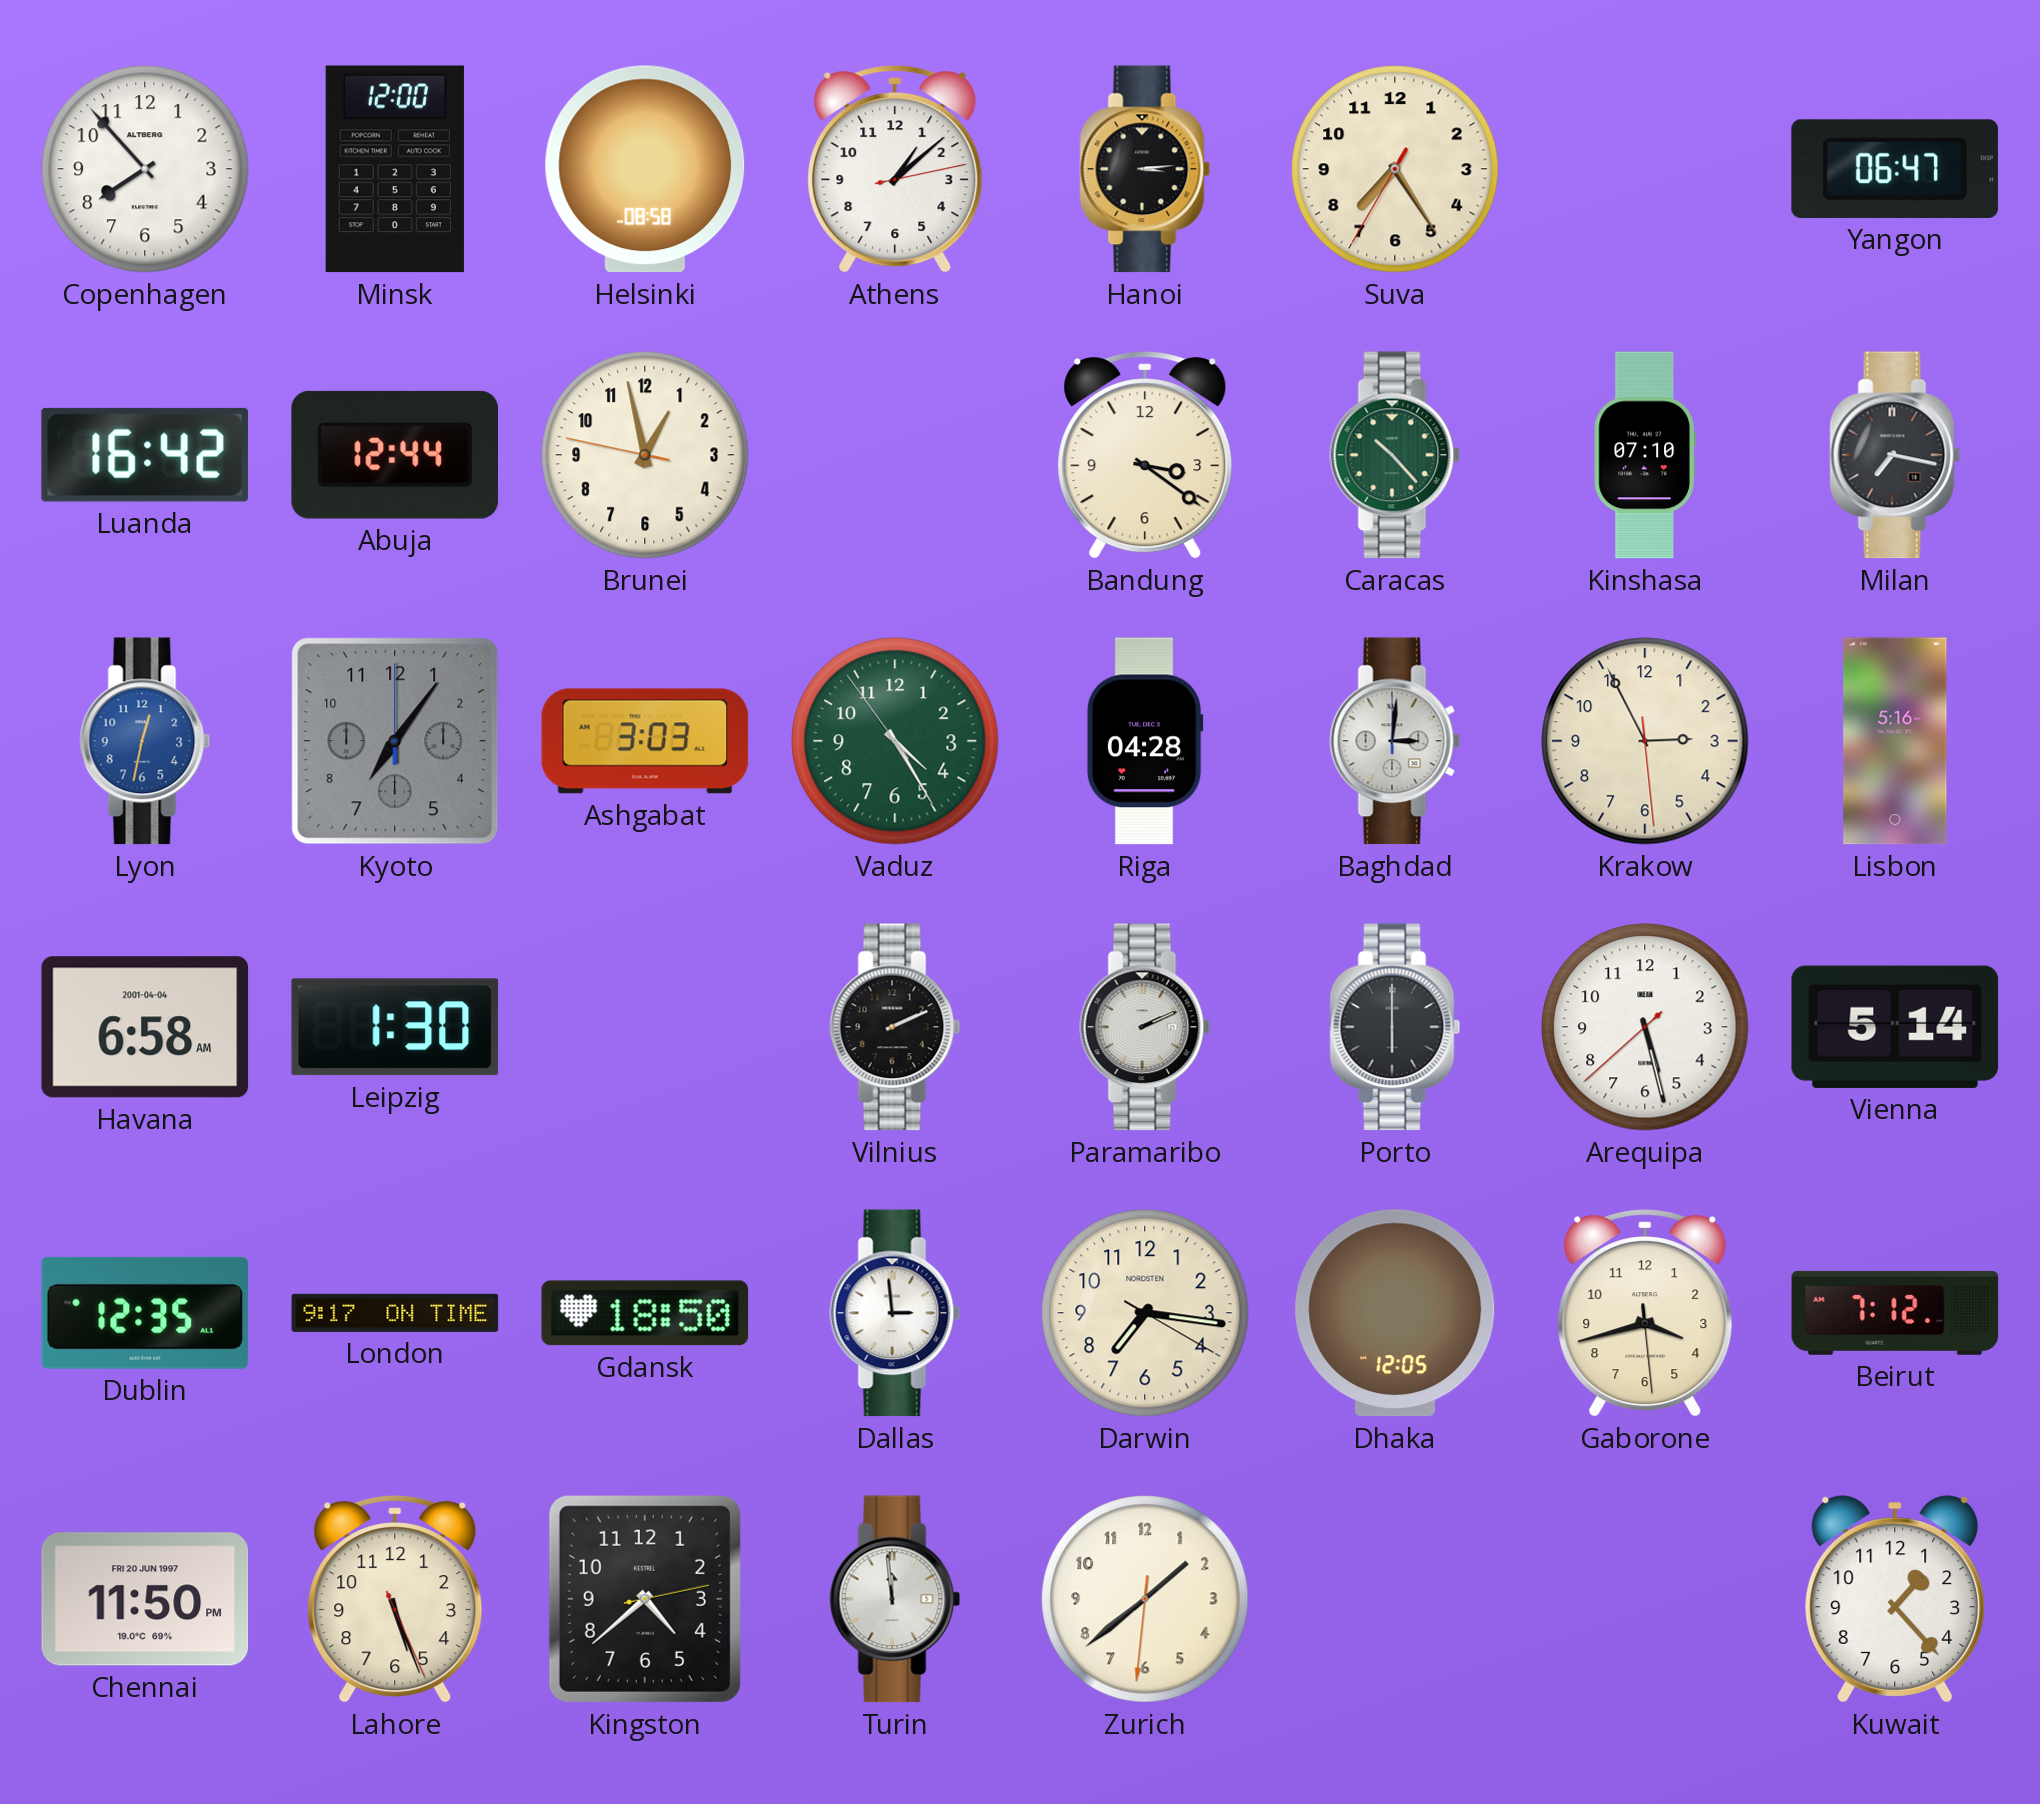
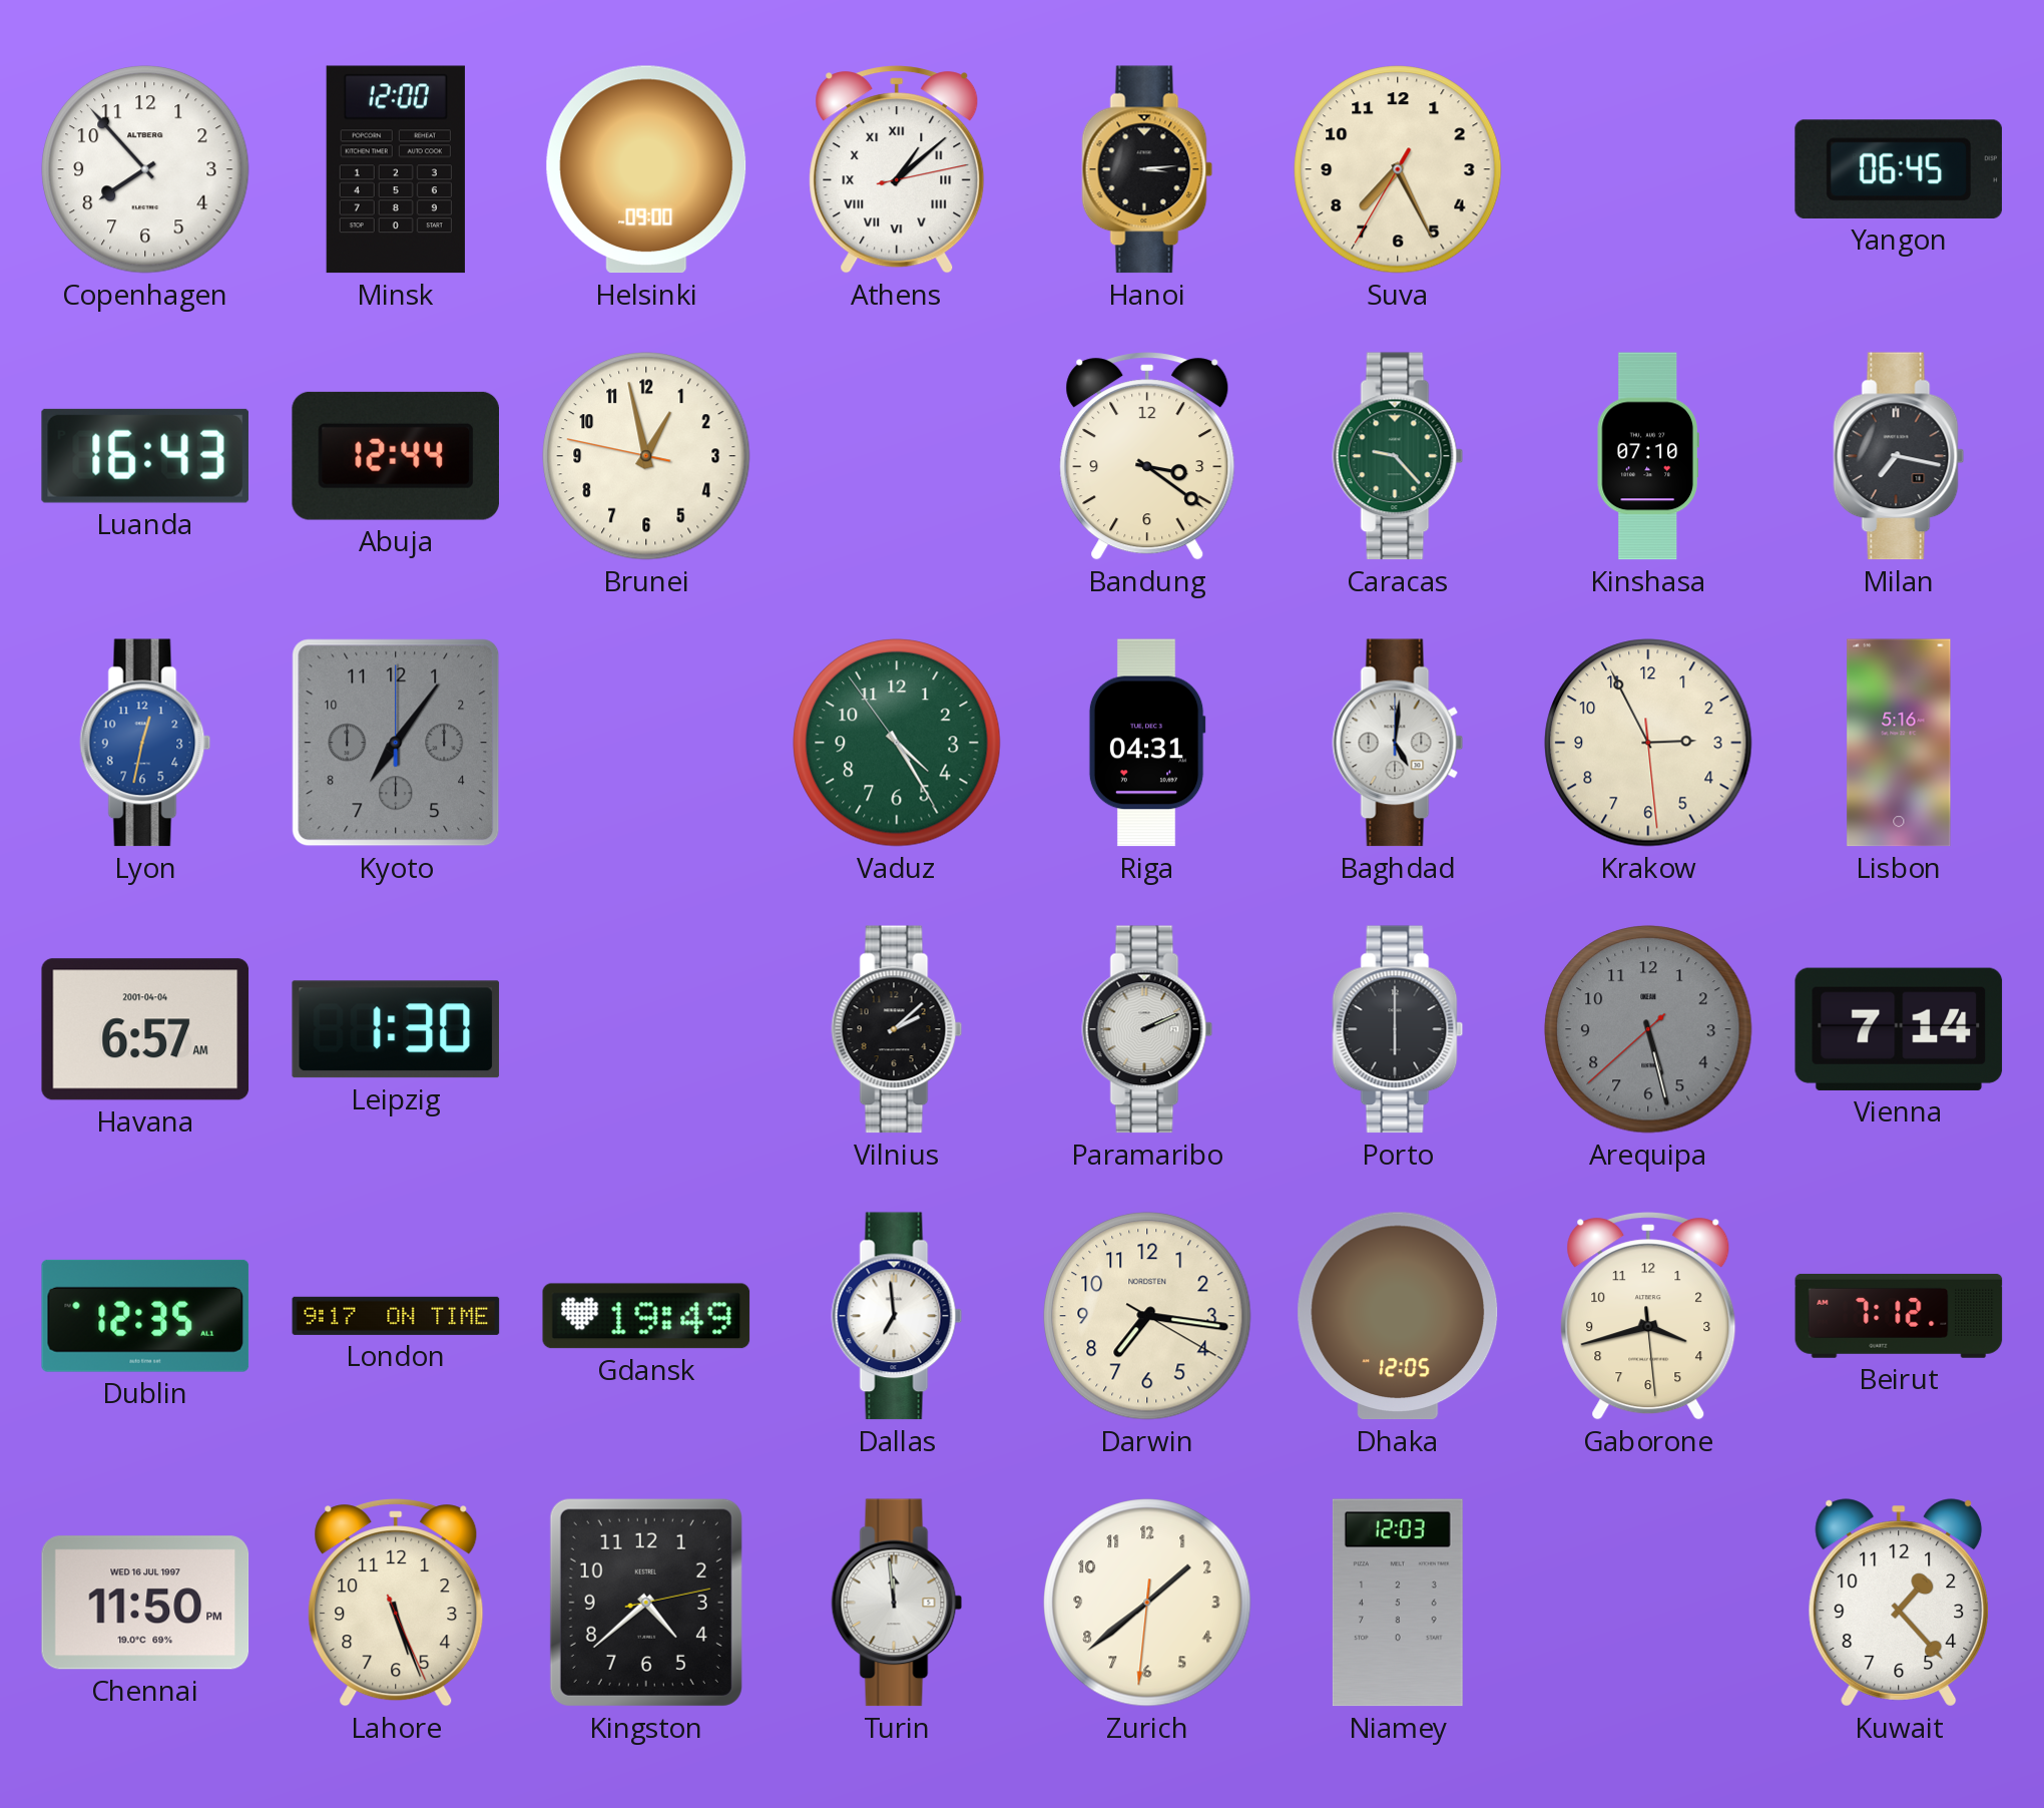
Helsinki: 08:58 -> 09:00 (646, 169)
Athens numerals: Arabic -> Roman (897, 169)
Suva: 7:24 -> 7:25 (1398, 169)
Yangon: 06:47 -> 06:45 (1899, 169)
Luanda: 16:42 -> 16:43 (145, 456)
Caracas: 10:23 -> 9:23 (1398, 456)
Ashgabat: 3:03 -> none (645, 741)
Riga: 04:28 -> 04:31 (1147, 743)
Baghdad: 3:01 -> 5:01 (1398, 743)
Havana: 6:58 -> 6:57 (145, 1029)
Vilnius: 2:11 -> 2:08 (897, 1029)
Arequipa dial: white -> grey (1648, 1029)
Vienna: 5:14 -> 7:14 (1899, 1029)
Gdansk: 18:50 -> 19:49 (646, 1316)
Dallas: 2:59 -> 6:59 (897, 1316)
Chennai date: FRI 20 JUN 1997 -> WED 16 JUL 1997 (145, 1603)
Niamey: none -> 12:03 (1398, 1603)
